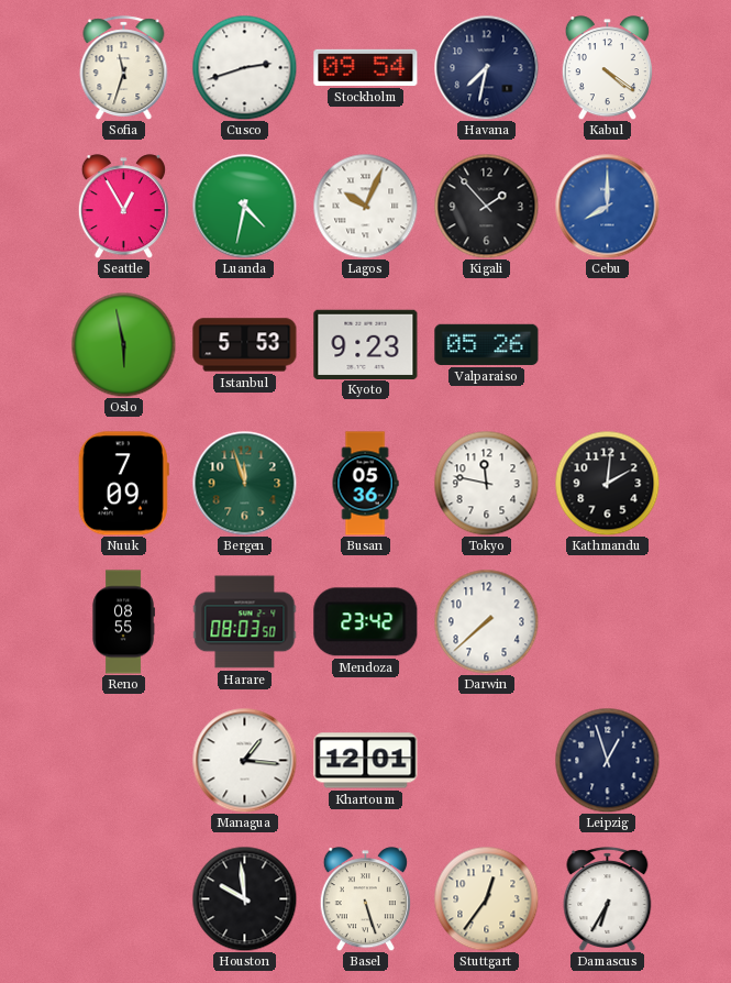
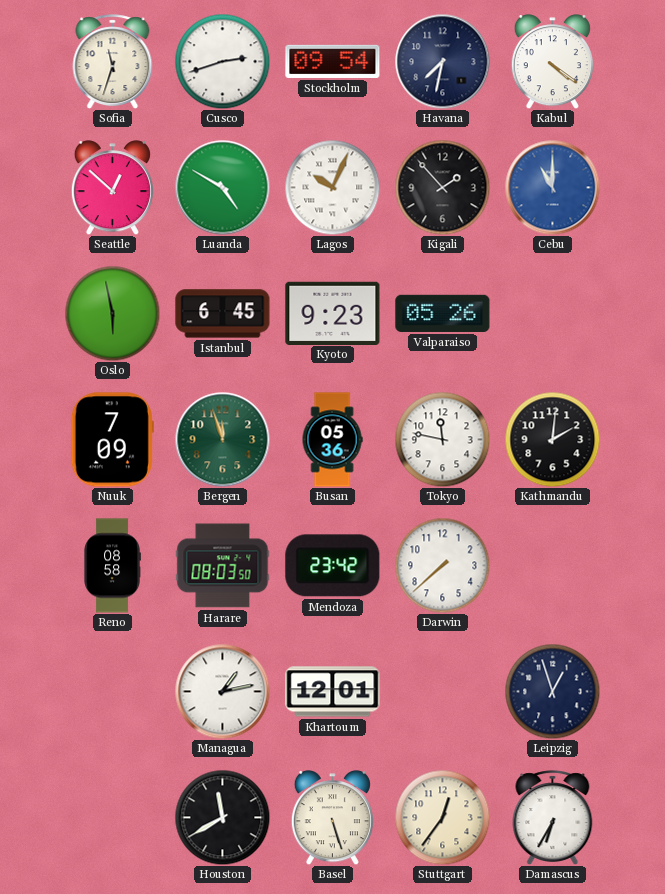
Seattle: 12:55 -> 12:52 (112, 188)
Luanda: 4:32 -> 4:50 (222, 187)
Cebu: 8:00 -> 11:00 (552, 187)
Istanbul: 5:53 -> 6:45 (223, 314)
Reno: 08:55 -> 08:58 (112, 566)
Managua: 1:16 -> 1:13 (222, 691)
Houston: 9:59 -> 11:40 (222, 817)
